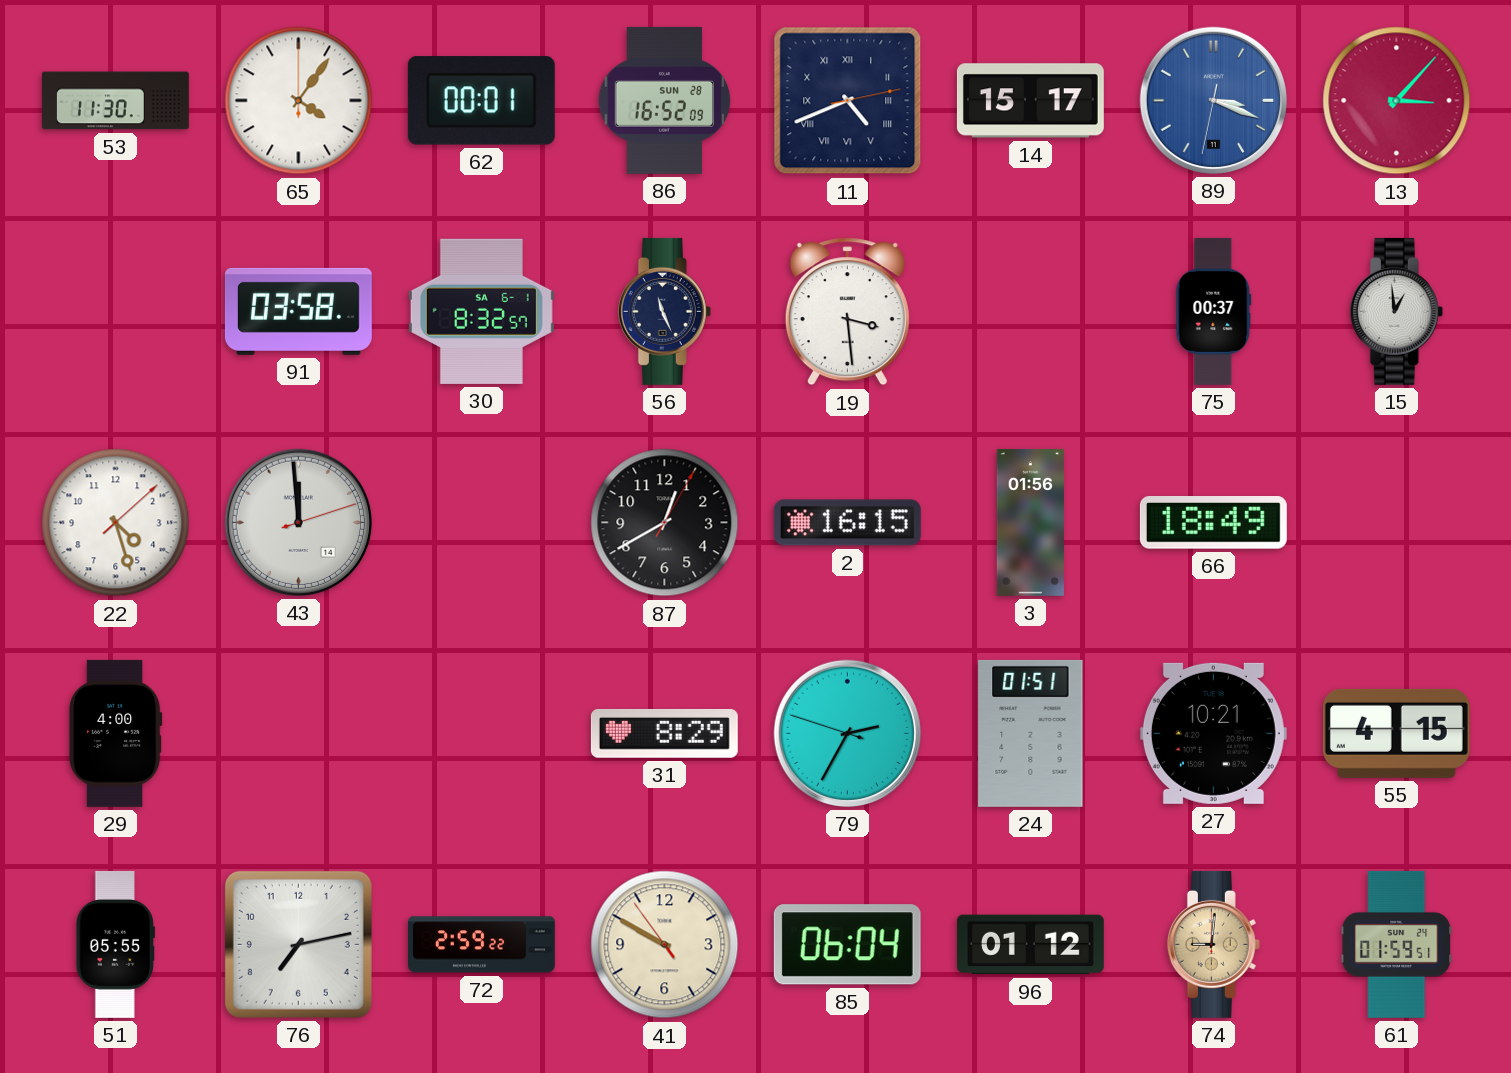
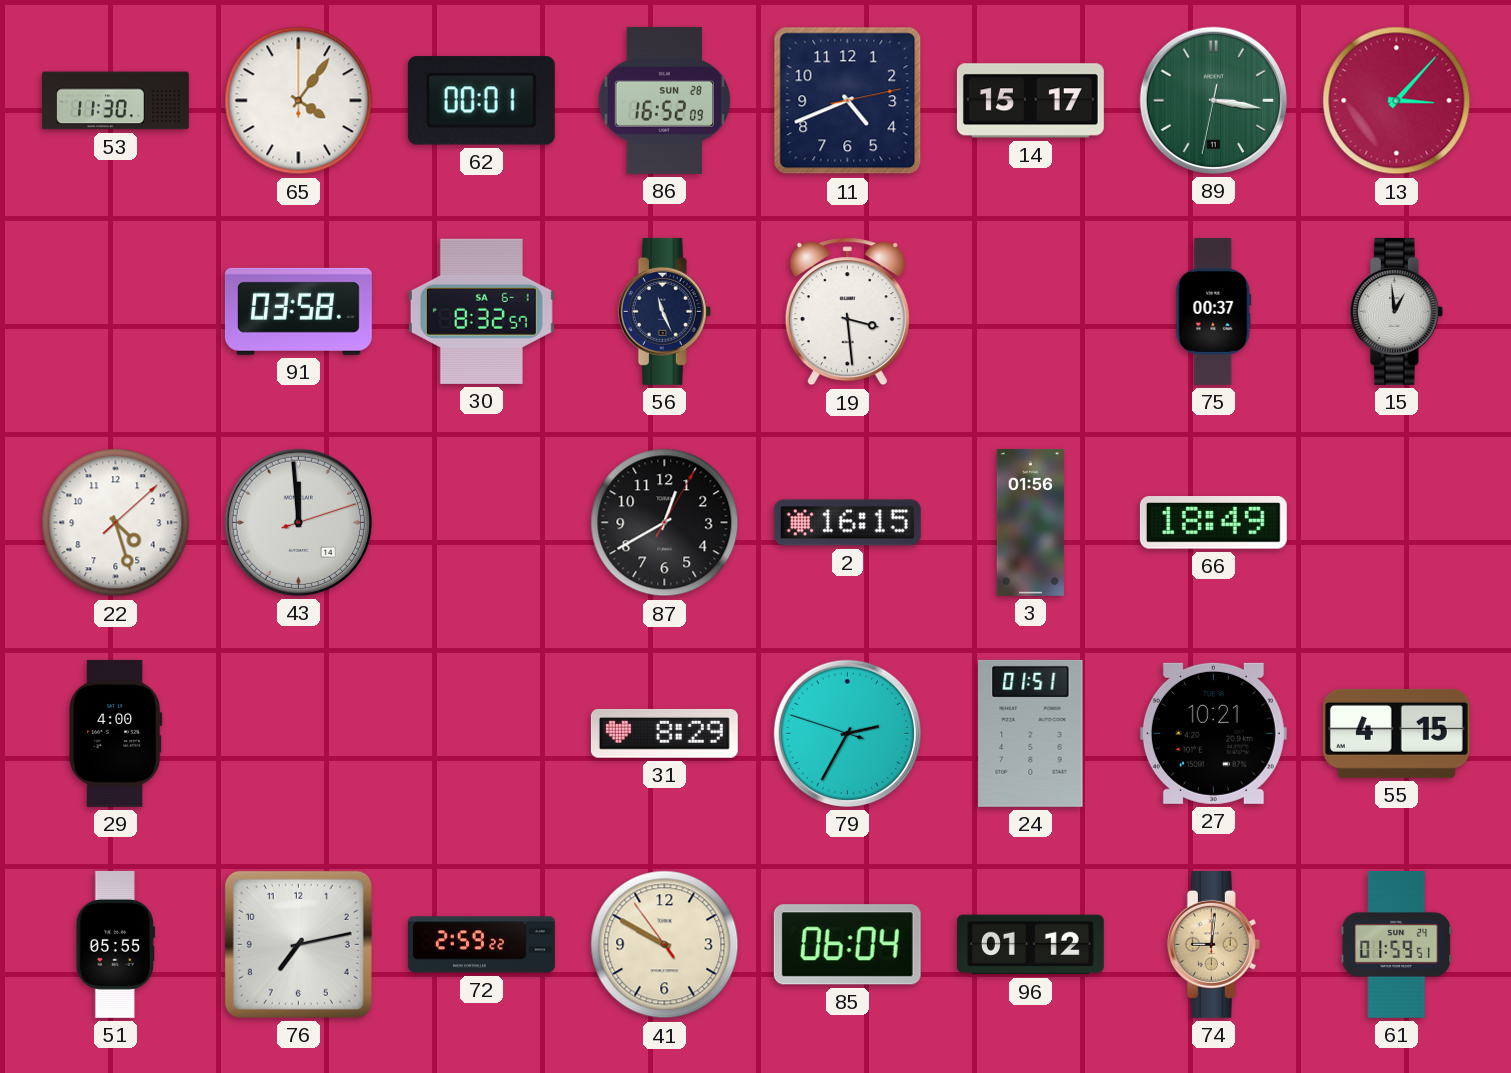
11 numerals: Roman -> Arabic (848, 101)
89: 3:18 -> 3:16 (1213, 100)
89 dial: blue -> green (1213, 100)
